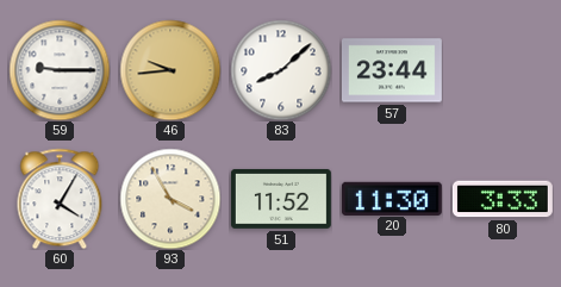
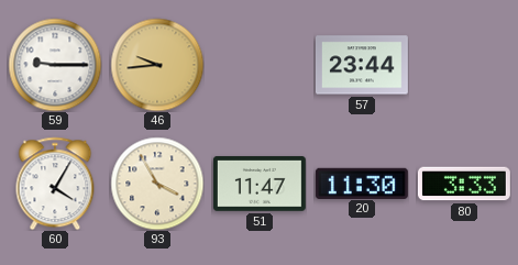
83: 8:08 -> none (281, 70)
51: 11:52 -> 11:47 (260, 184)
